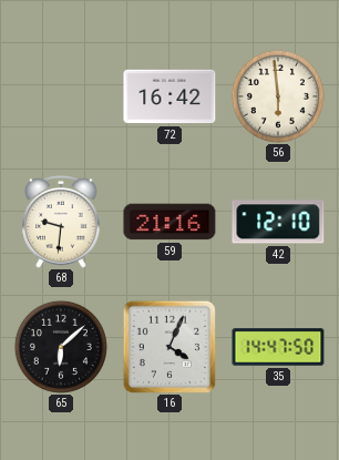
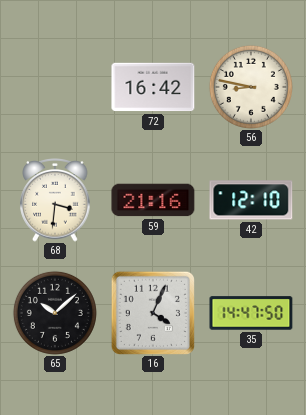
56: 5:59 -> 8:47 (251, 87)
68: 9:31 -> 3:31 (55, 200)
65: 6:08 -> 10:08 (55, 313)
